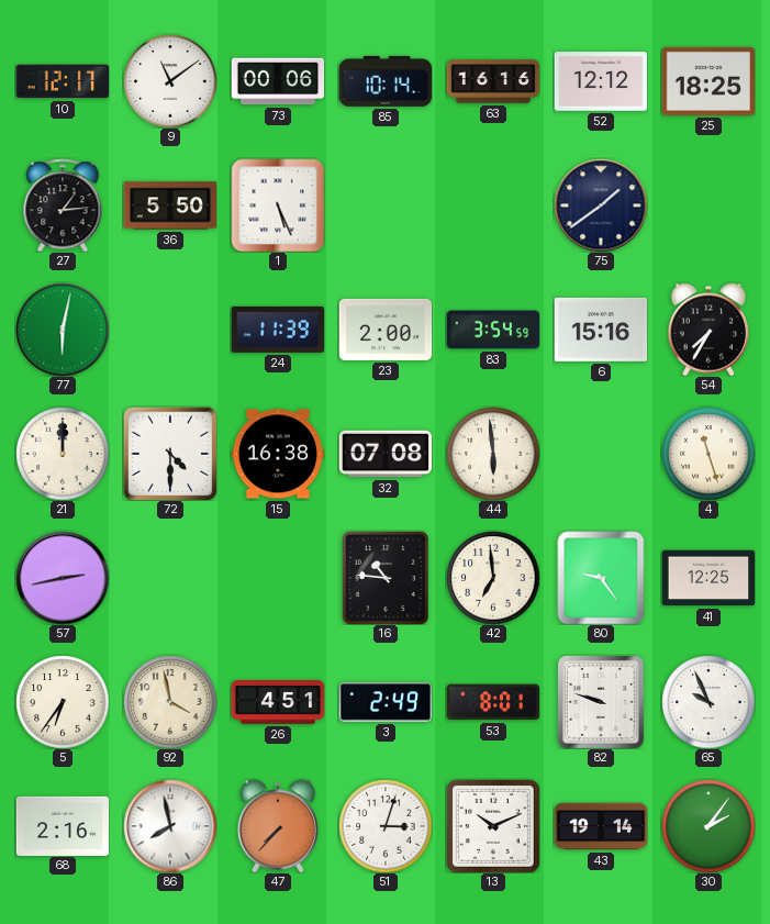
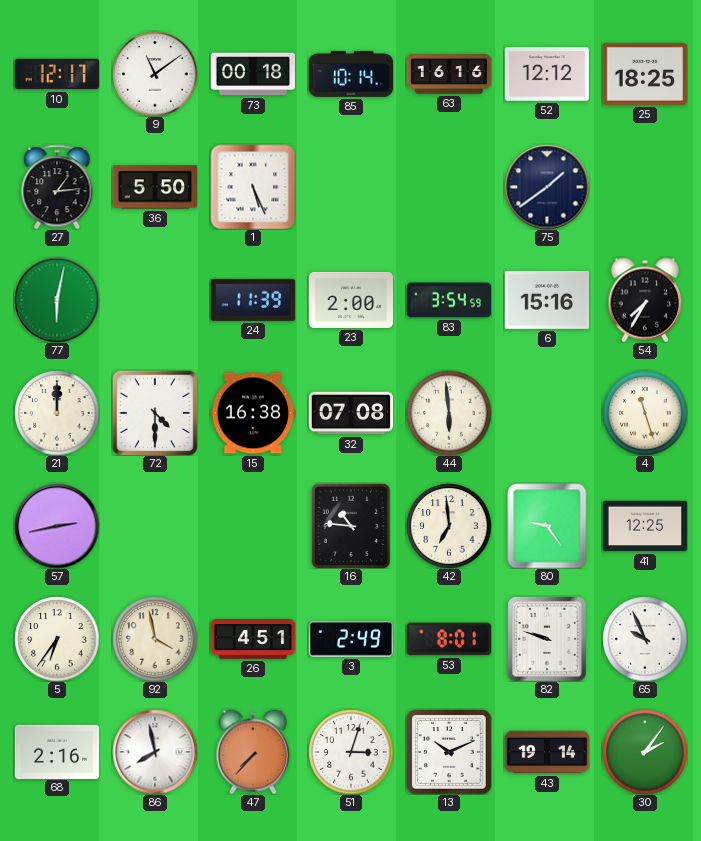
73: 00:06 -> 00:18 (253, 74)
